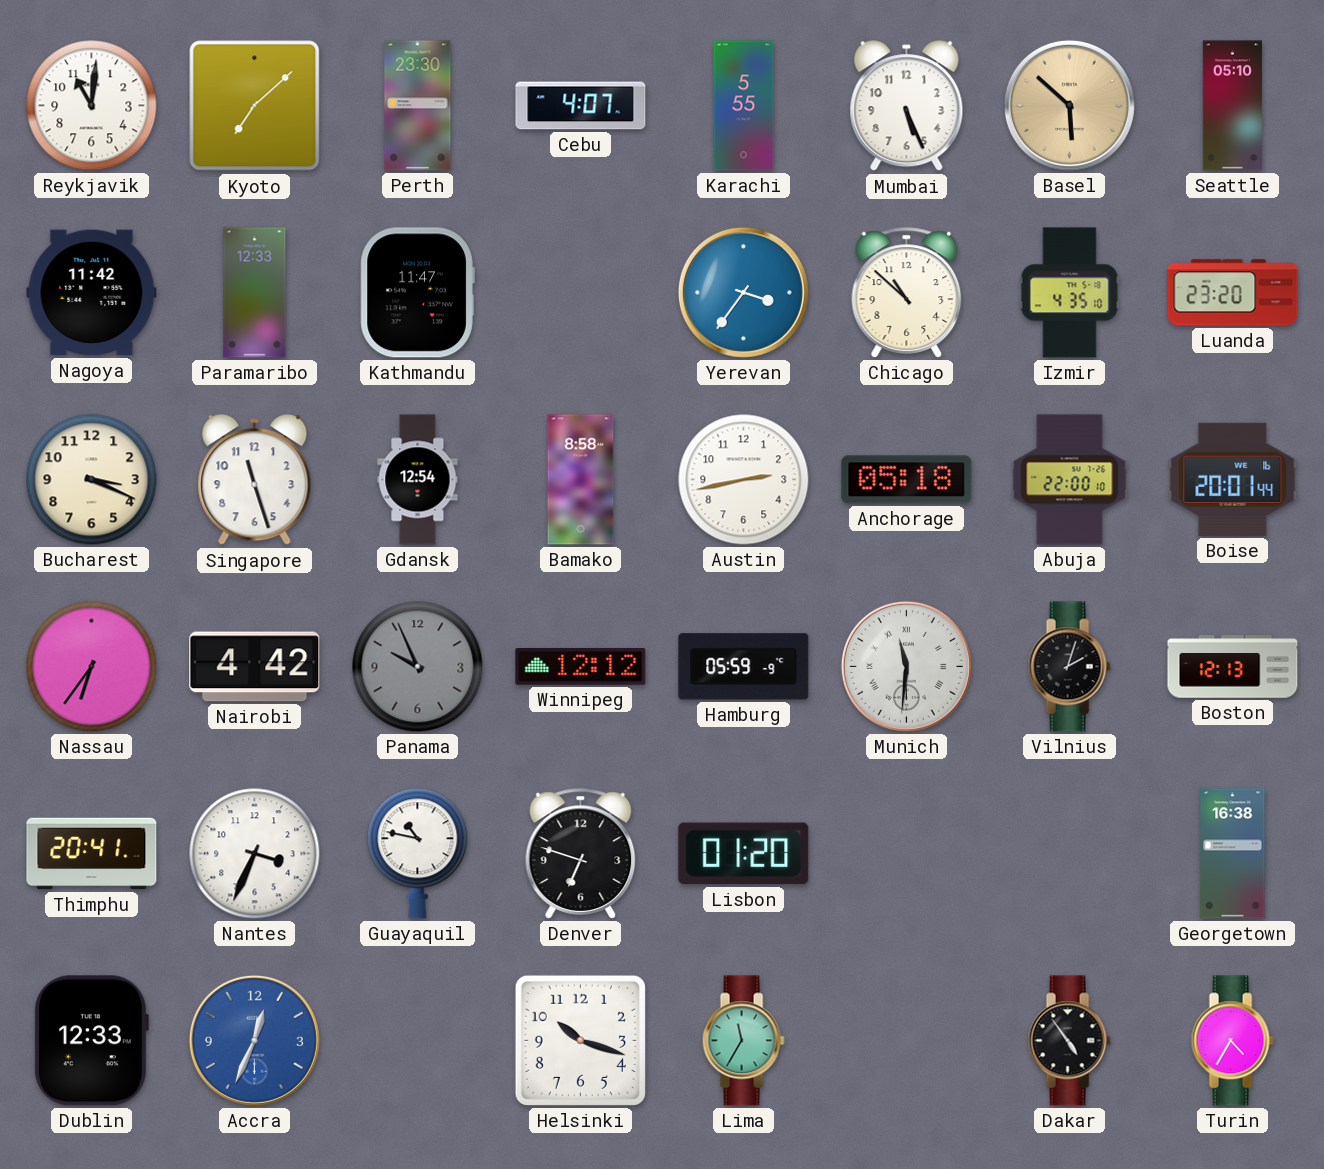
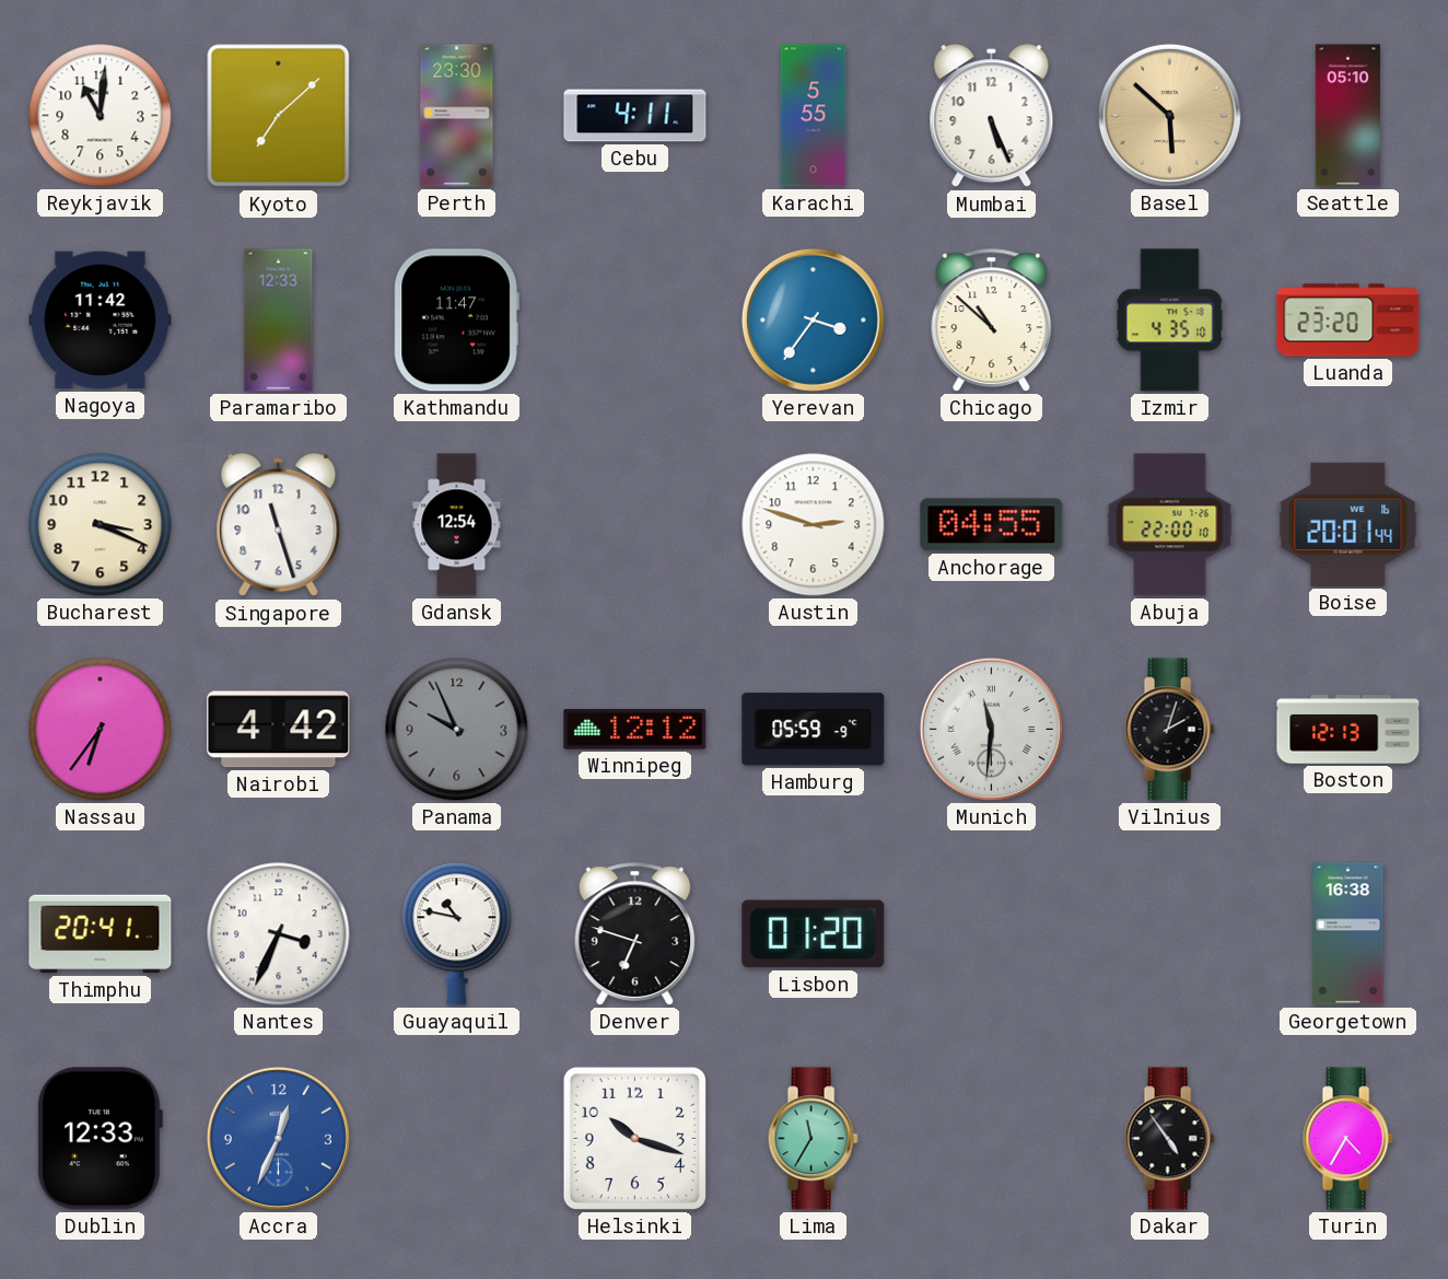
Cebu: 4:07 -> 4:11 (635, 116)
Bamako: 8:58 -> none (581, 480)
Austin: 2:43 -> 2:48 (814, 525)
Anchorage: 05:18 -> 04:55 (992, 525)
